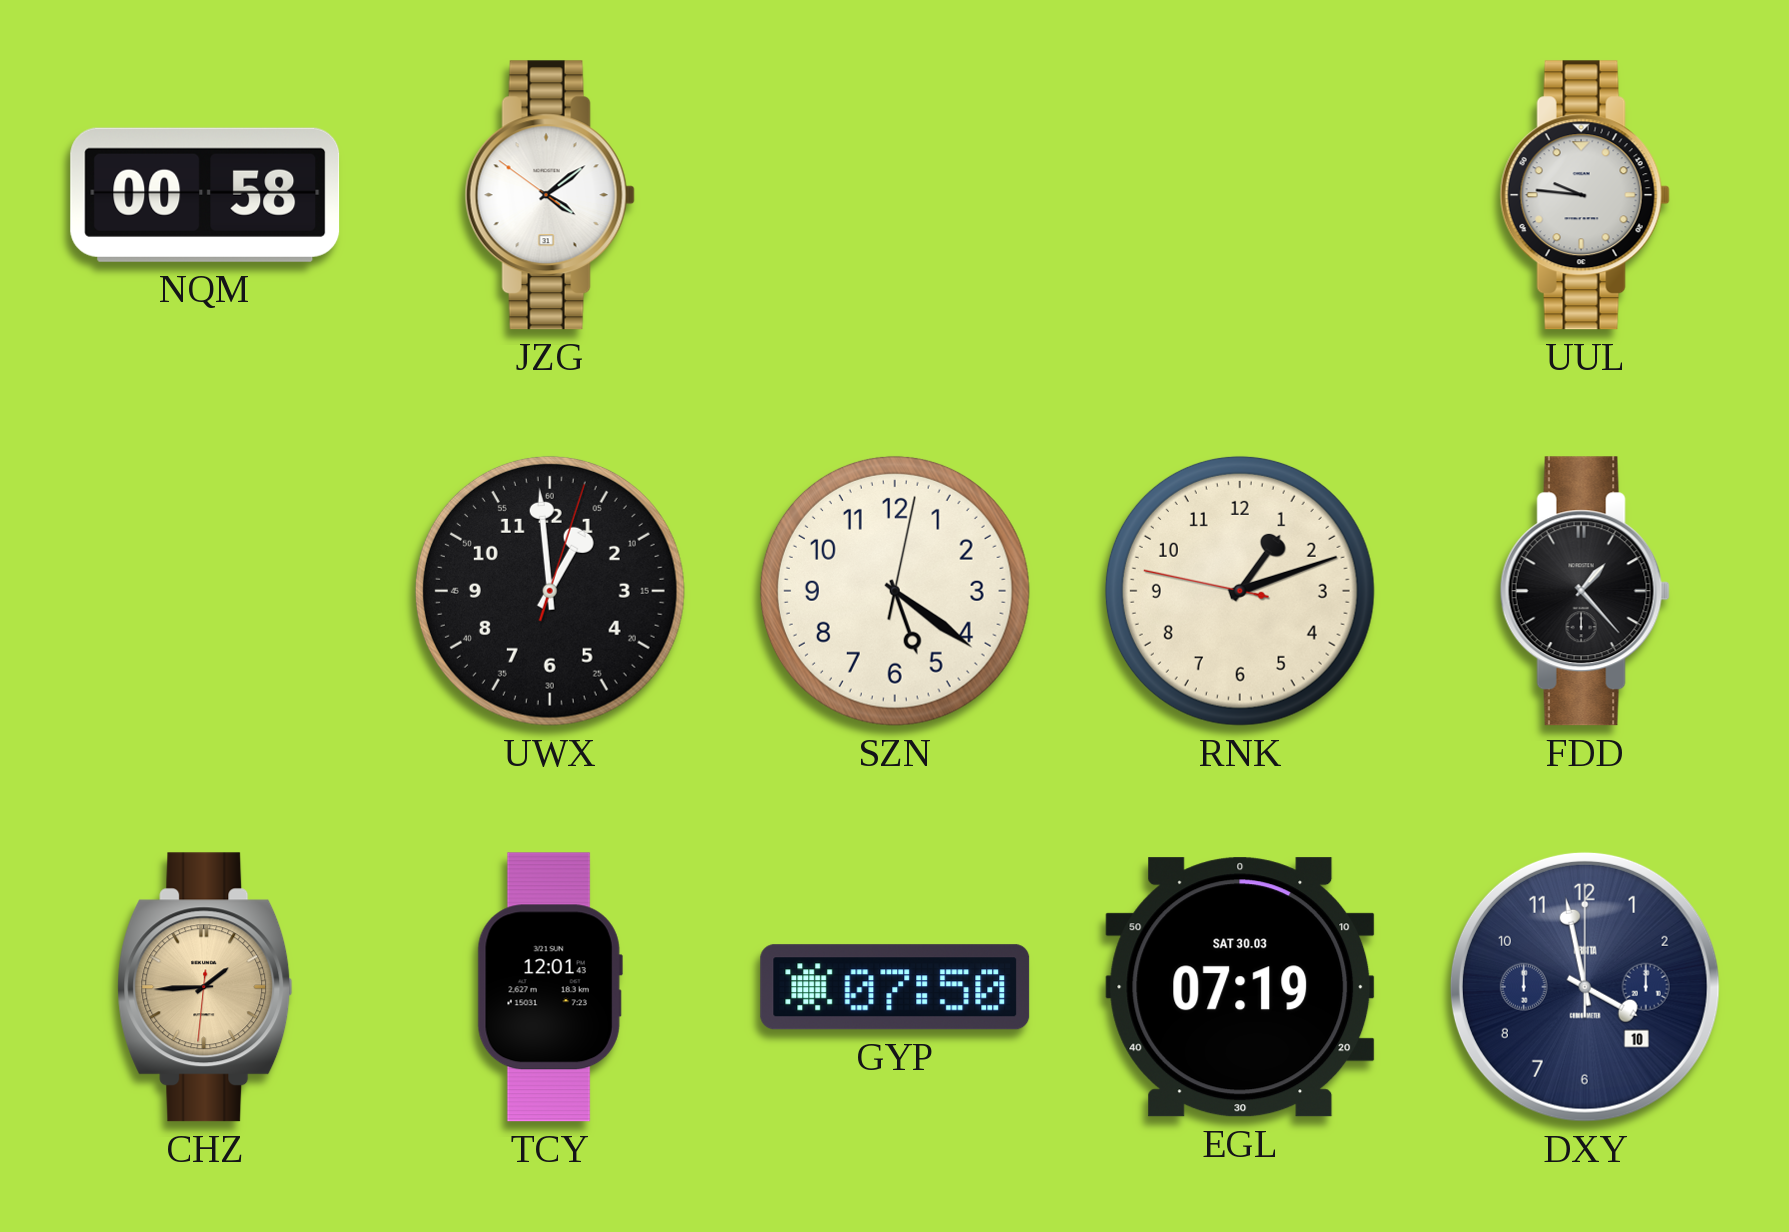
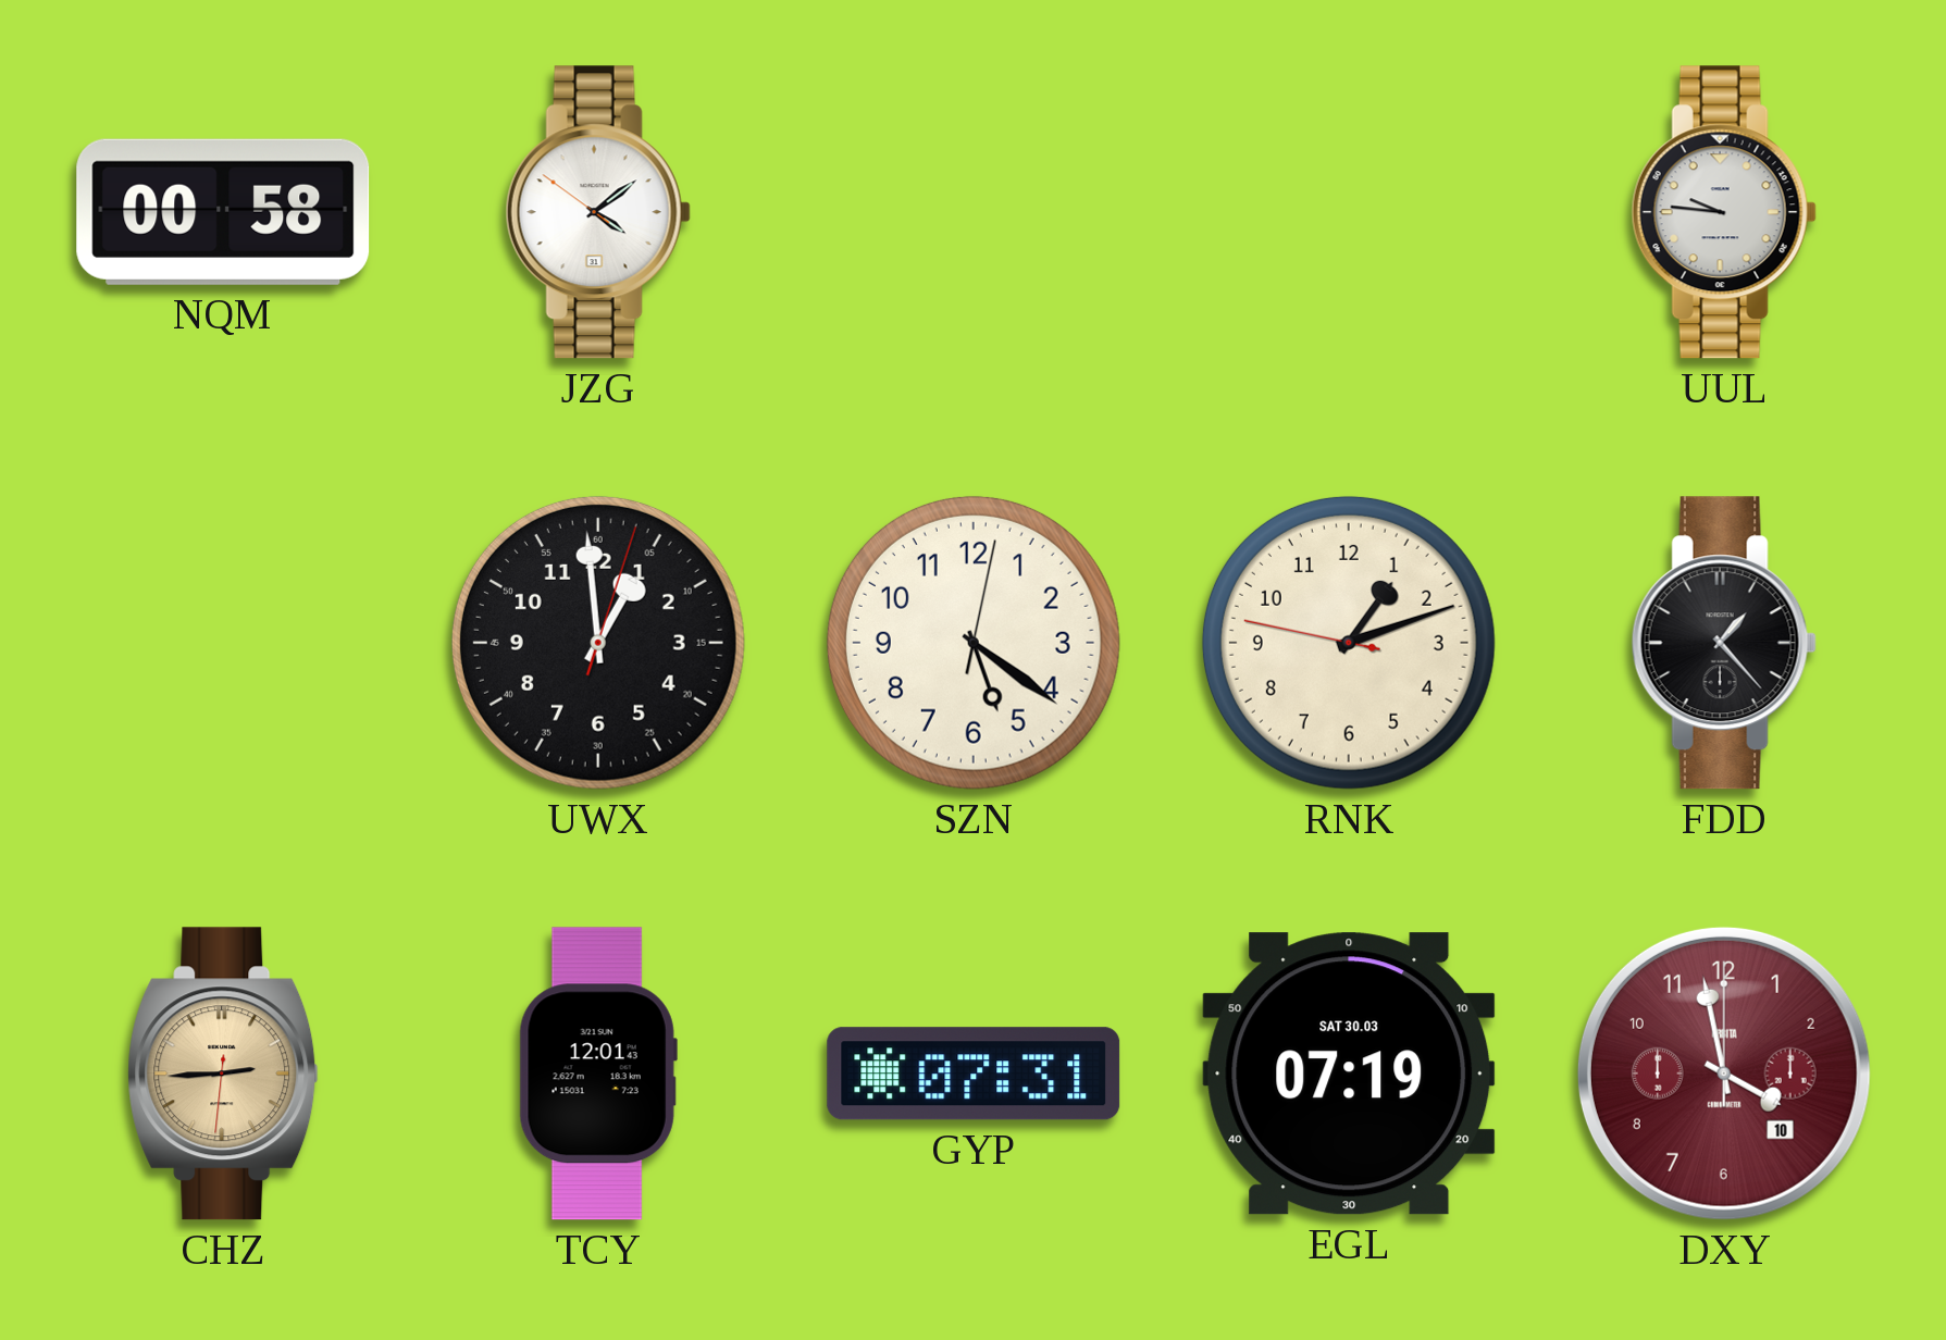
CHZ: 1:44 -> 2:44 (223, 1074)
GYP: 07:50 -> 07:31 (974, 1074)
DXY dial: navy -> burgundy (1724, 1074)
